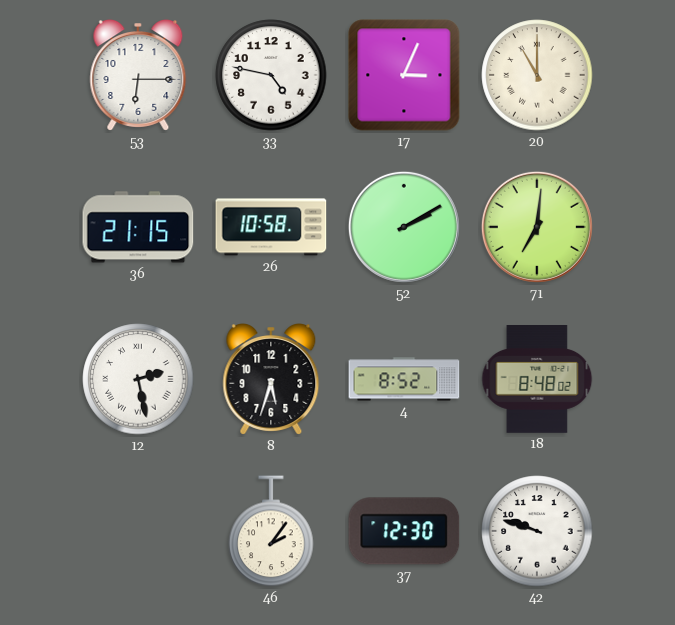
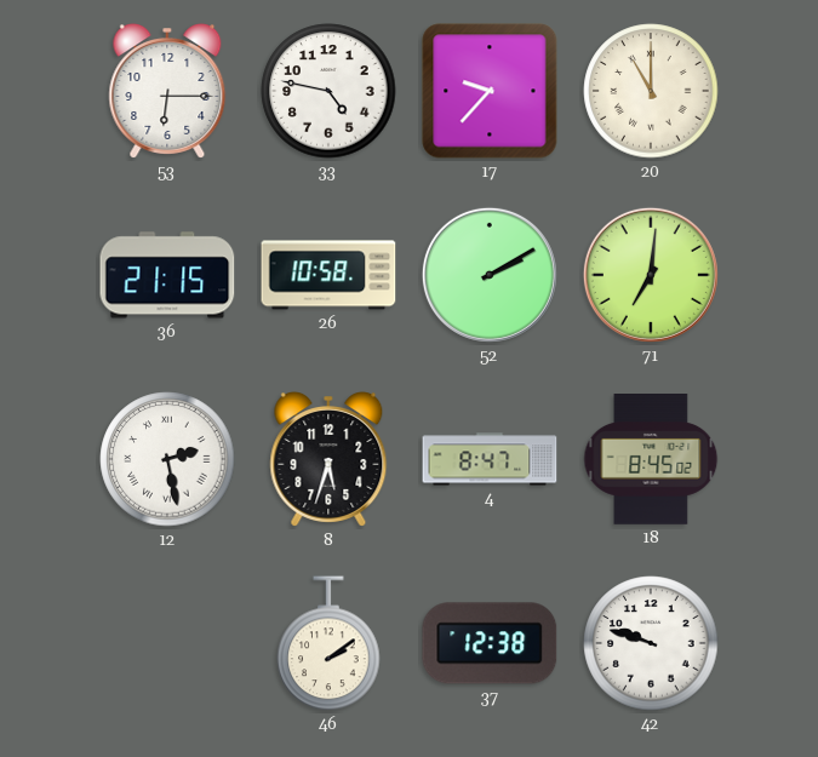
17: 3:04 -> 9:37 (490, 91)
4: 8:52 -> 8:47 (490, 459)
18: 8:48 -> 8:45 (651, 460)
46: 2:06 -> 2:09 (328, 644)
37: 12:30 -> 12:38 (490, 643)
